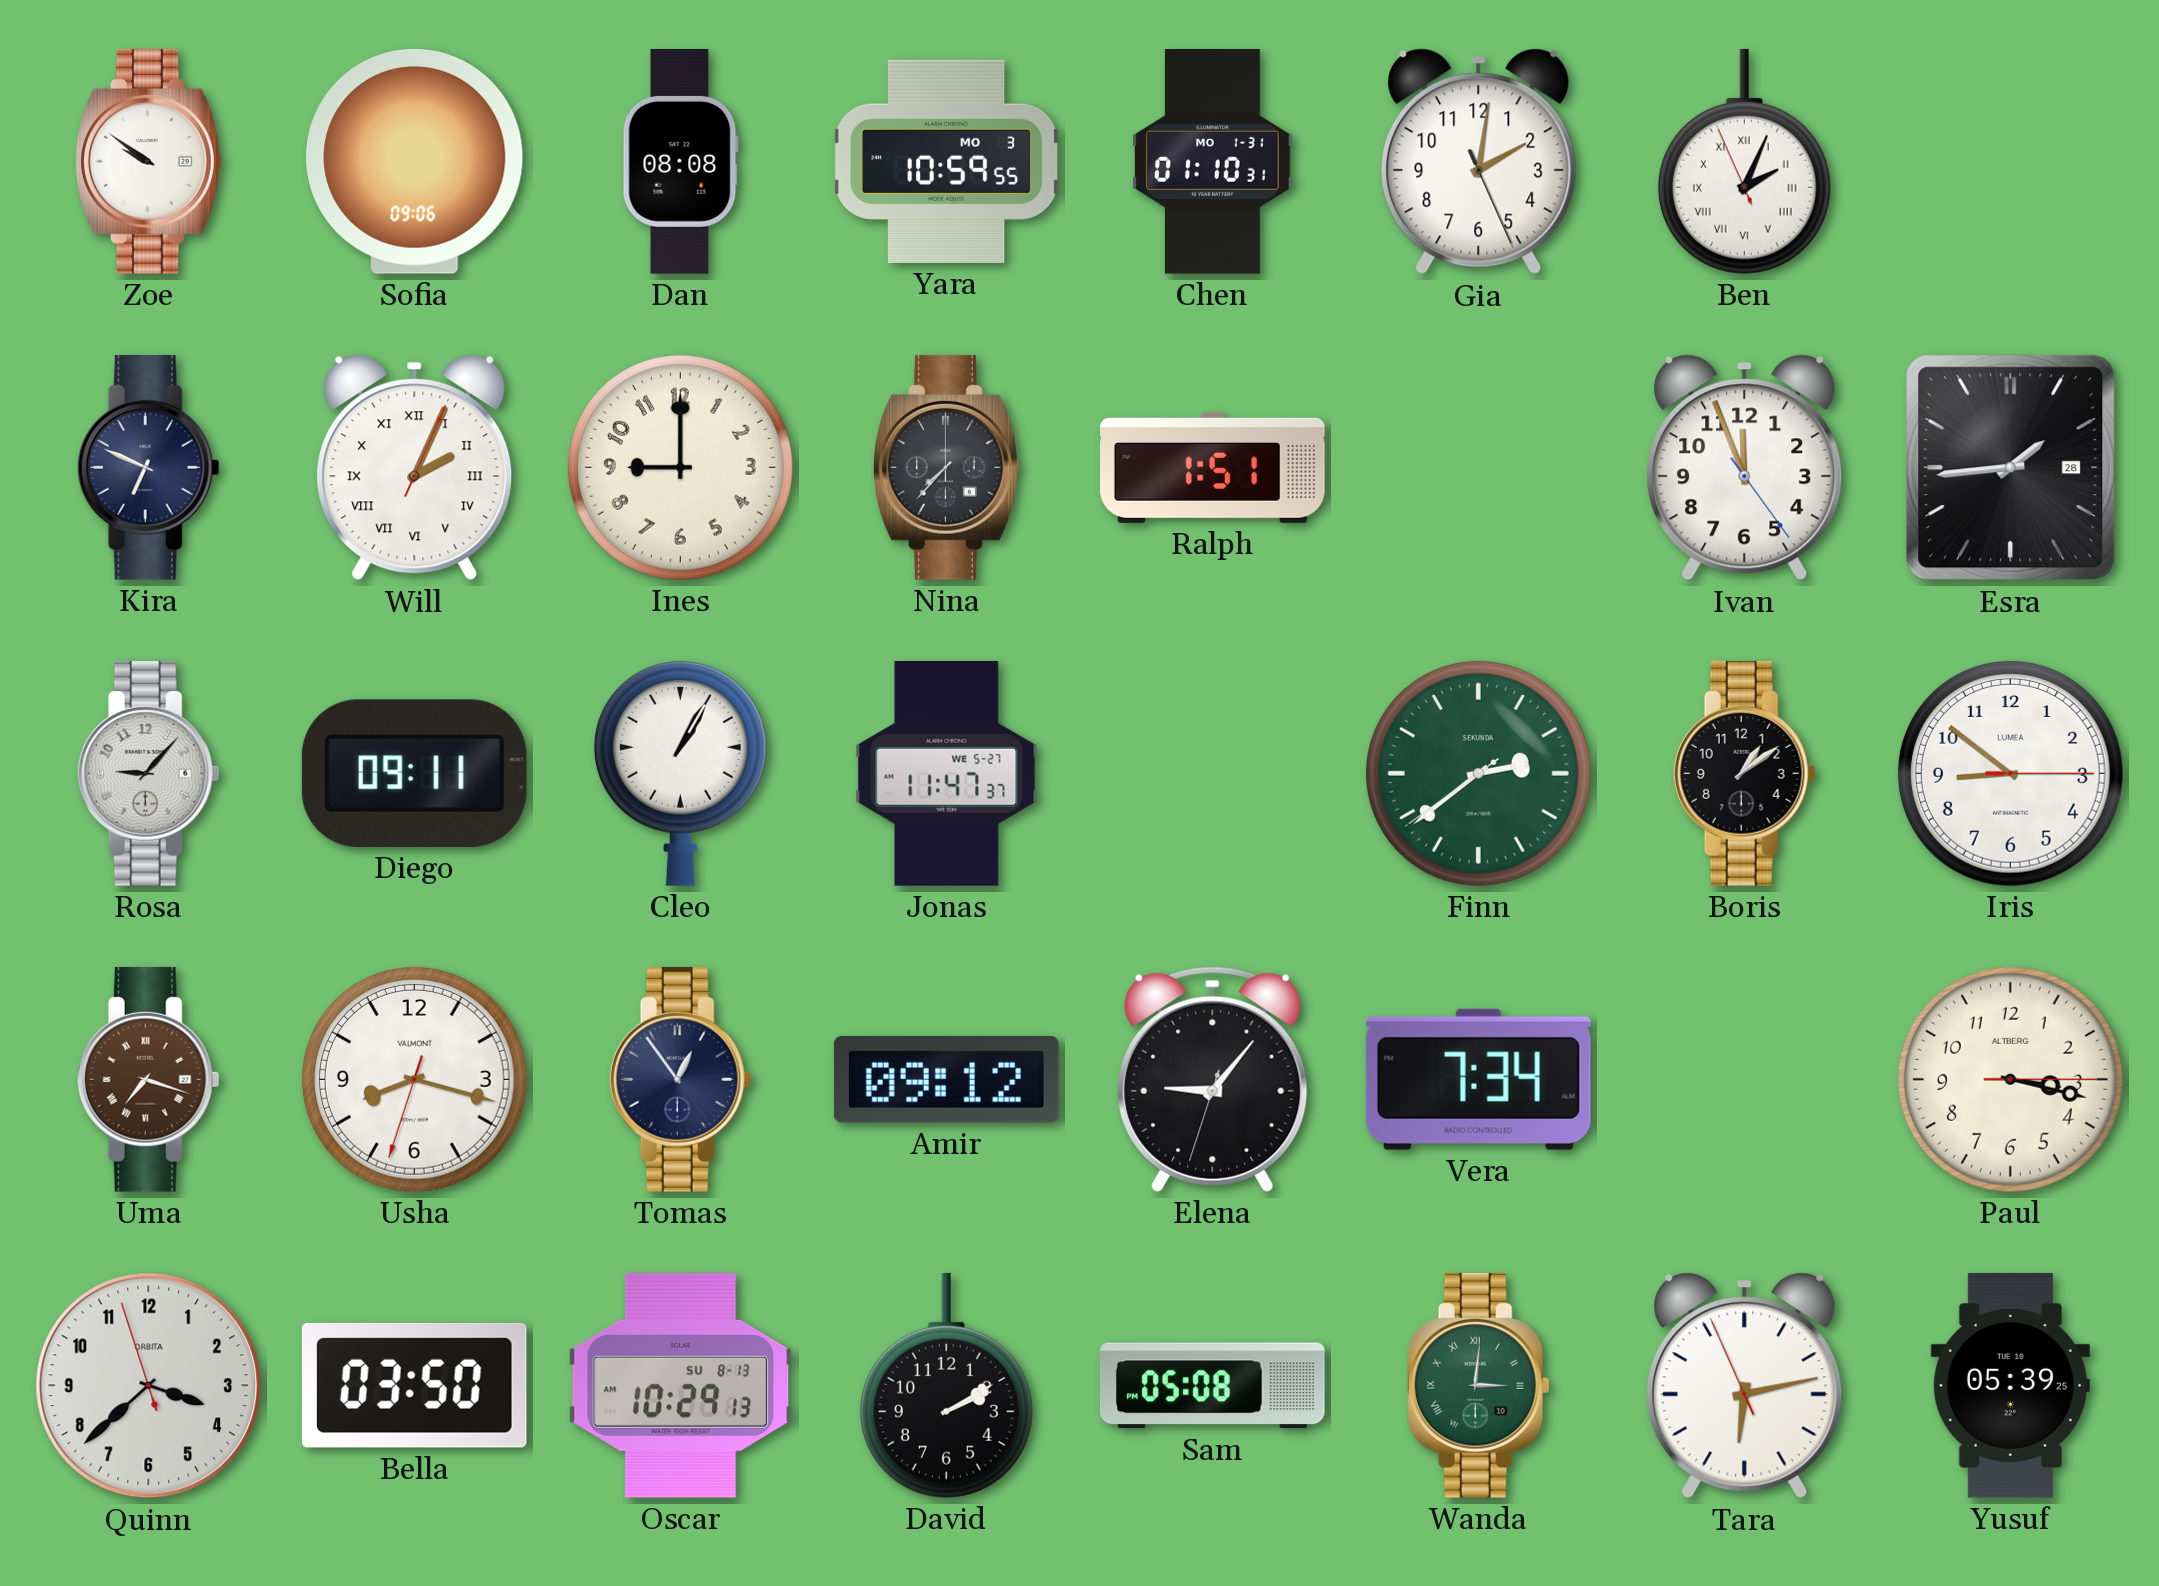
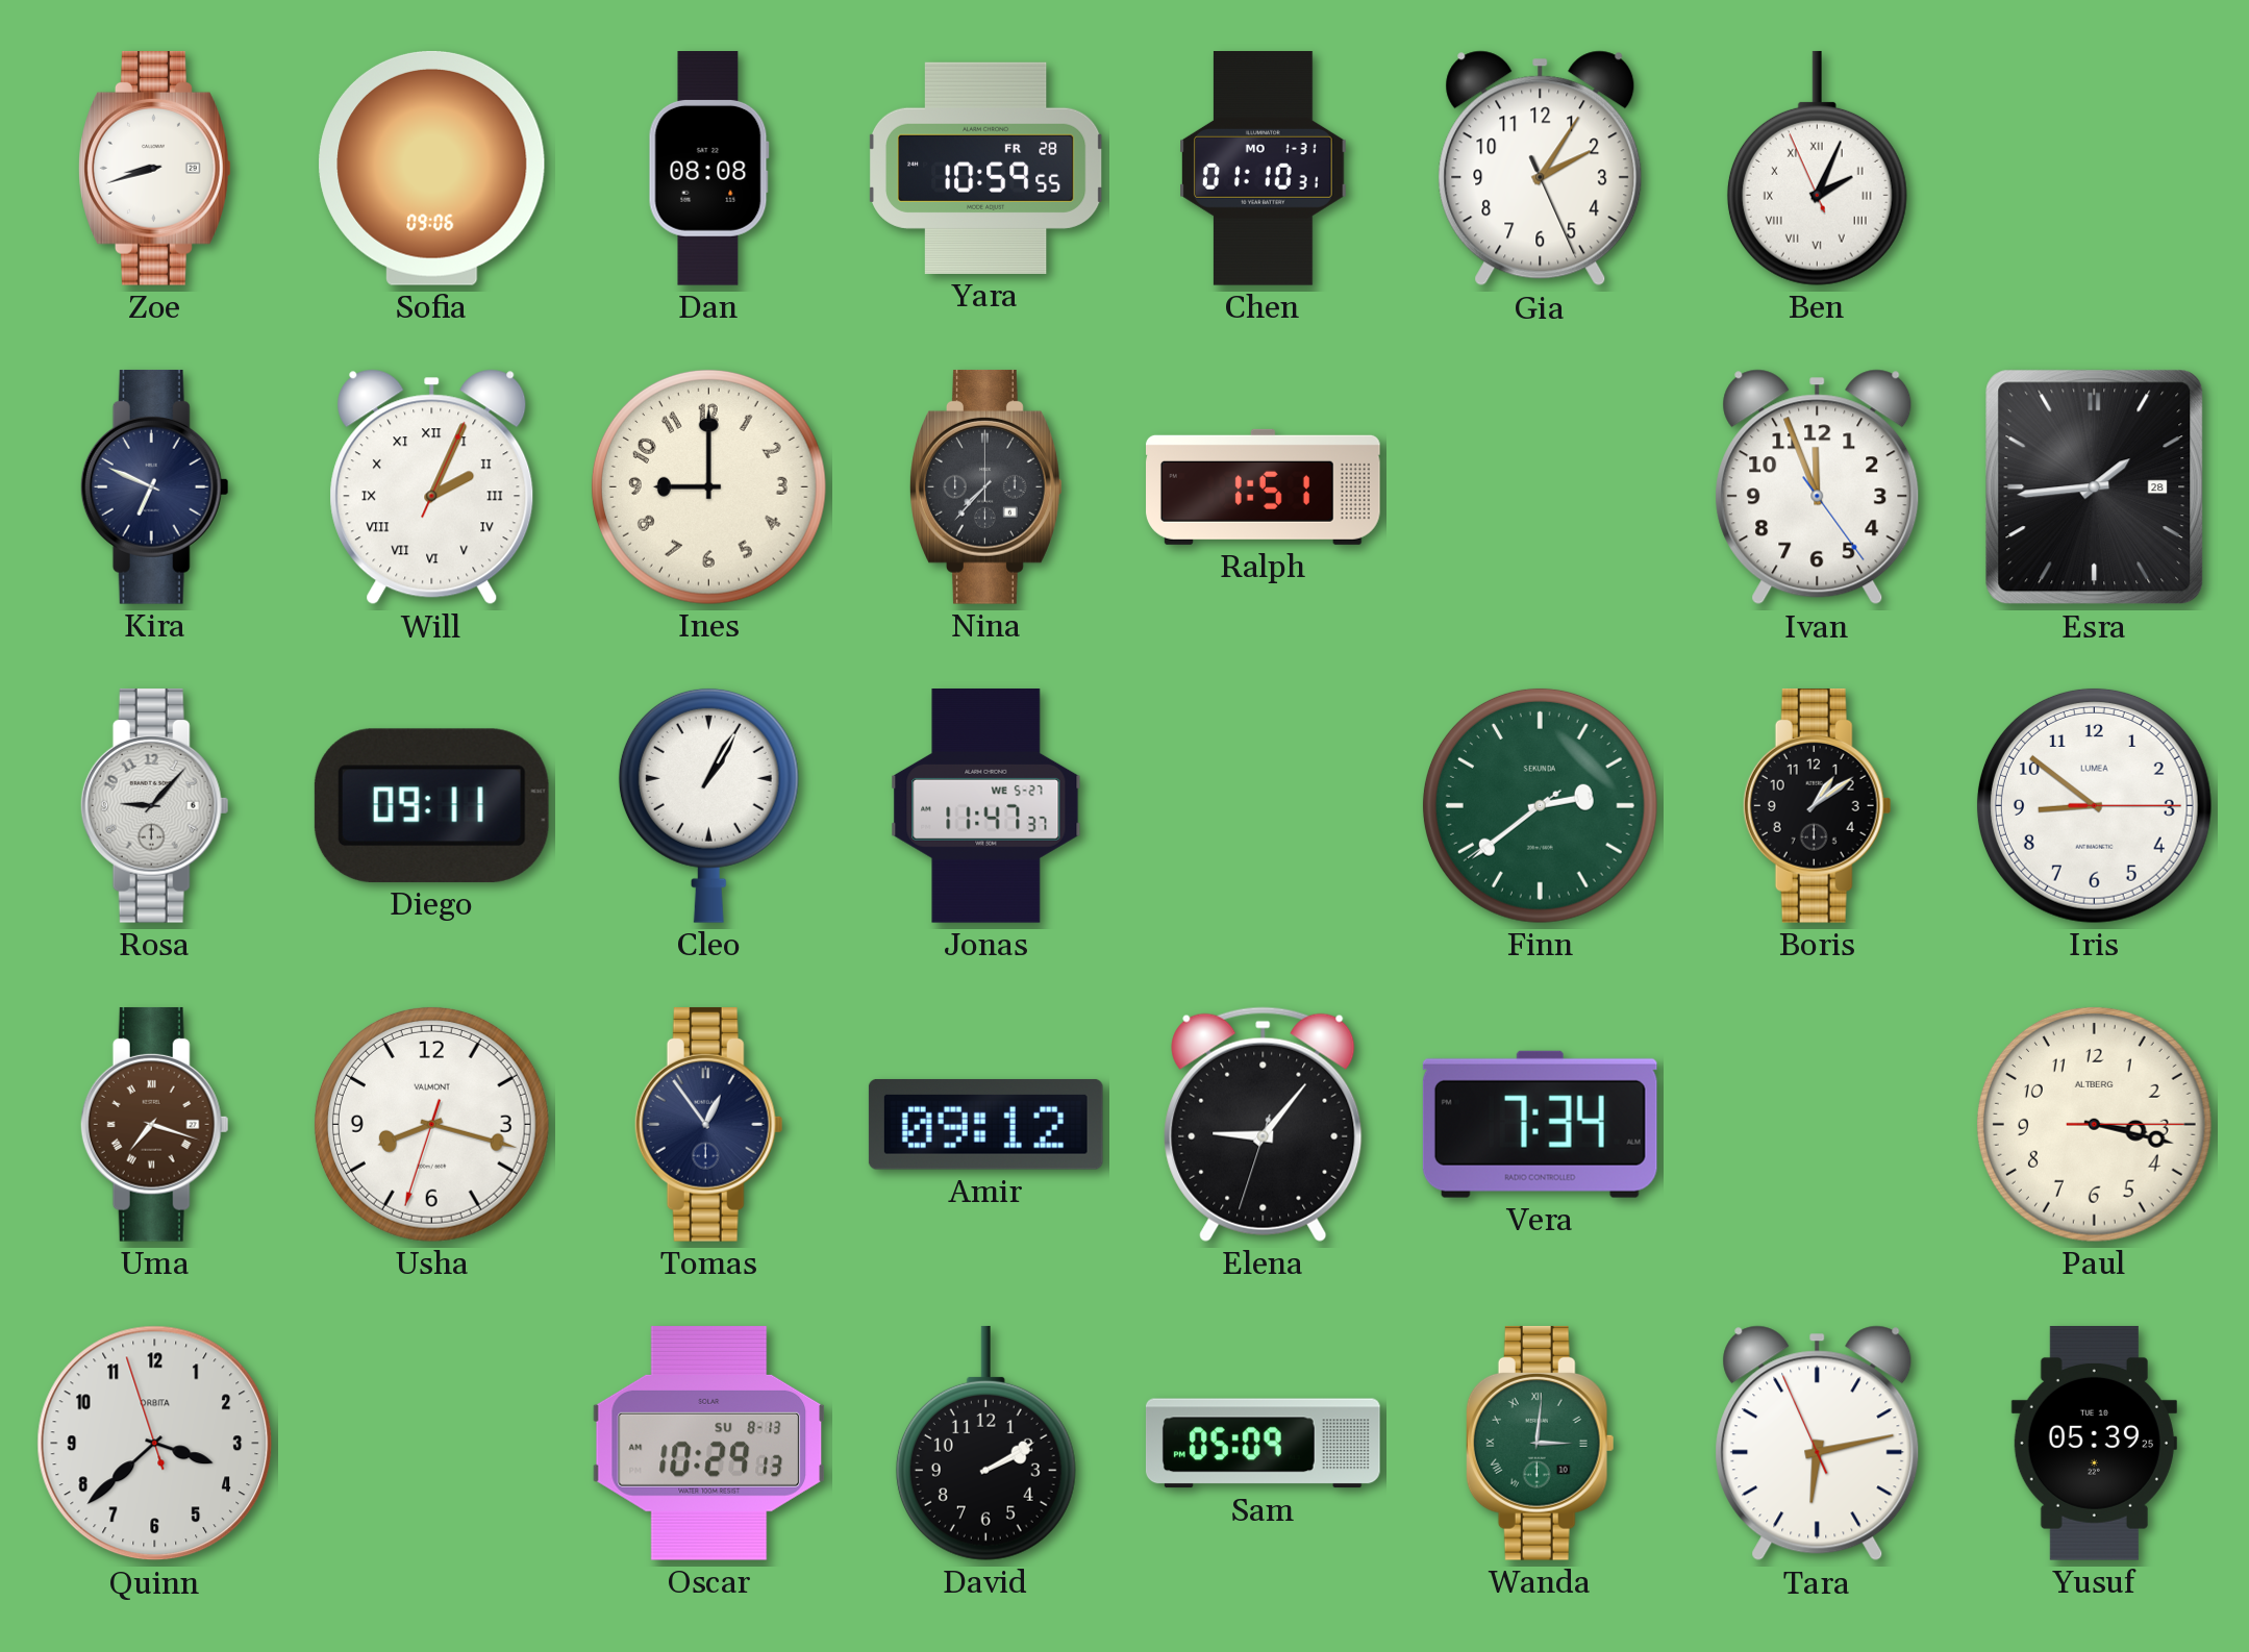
Zoe: 9:51 -> 8:42 (155, 168)
Yara date: MO 3 -> FR 28 (986, 168)
Gia: 2:01 -> 2:05 (1541, 169)
Bella: 03:50 -> none (414, 1385)
Sam: 05:08 -> 05:09 (1263, 1444)
